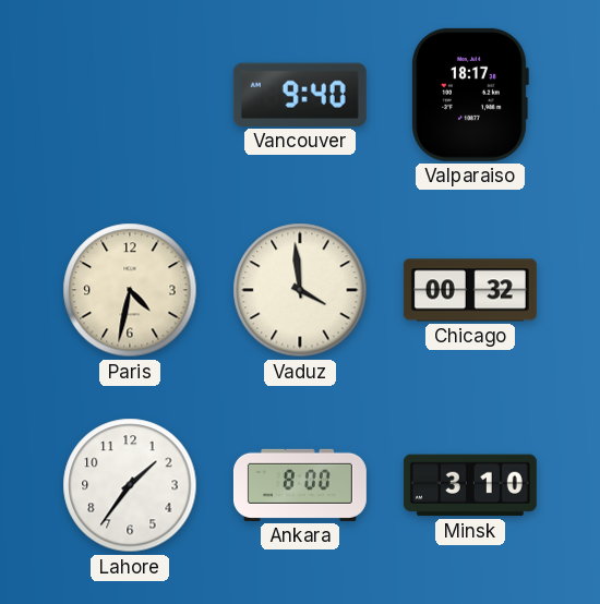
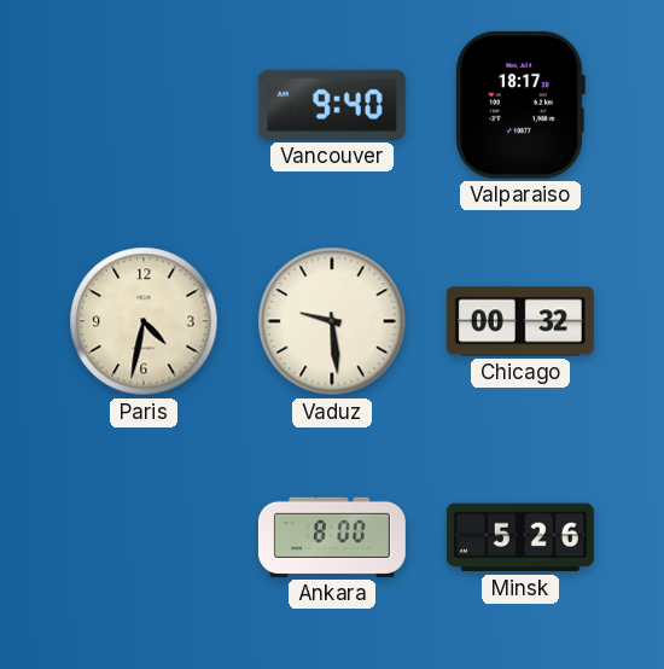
Vaduz: 3:59 -> 9:29 (332, 321)
Lahore: 1:36 -> none (130, 485)
Minsk: 3:10 -> 5:26 (520, 537)
